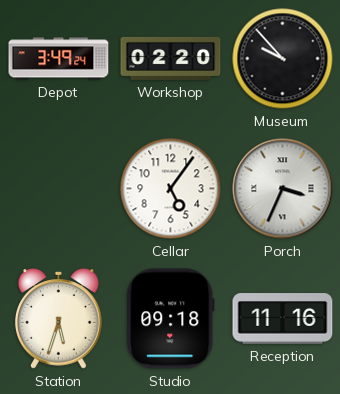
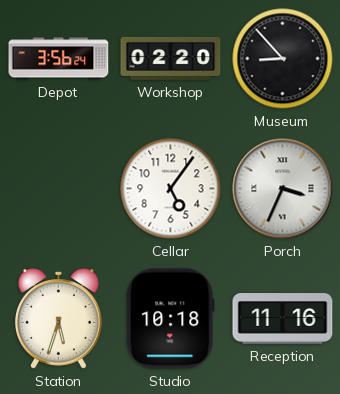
Depot: 3:49 -> 3:56 (59, 59)
Museum: 9:53 -> 8:53 (283, 59)
Studio: 09:18 -> 10:18 (171, 319)
